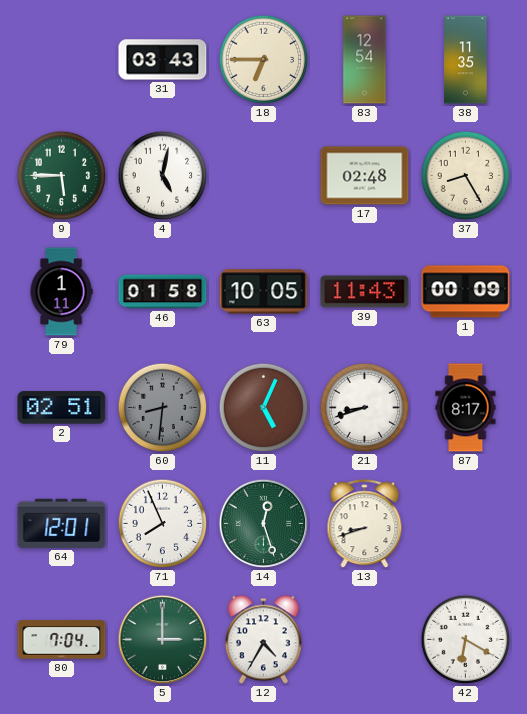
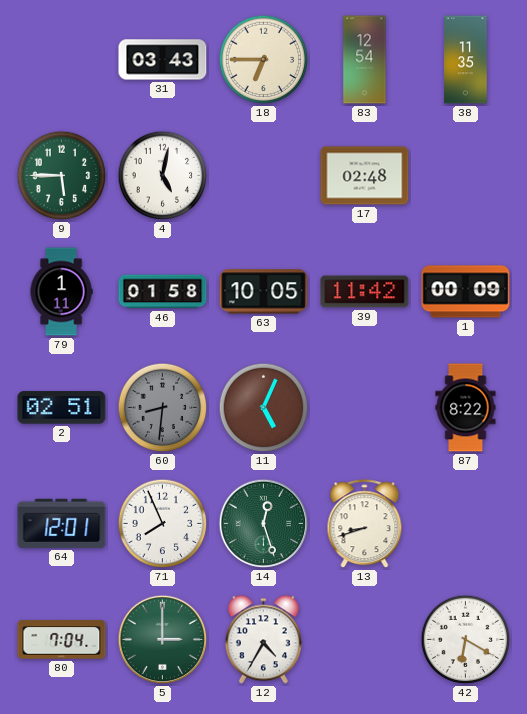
37: 8:25 -> none (466, 176)
39: 11:43 -> 11:42 (365, 292)
21: 8:42 -> none (365, 408)
87: 8:17 -> 8:22 (466, 408)
